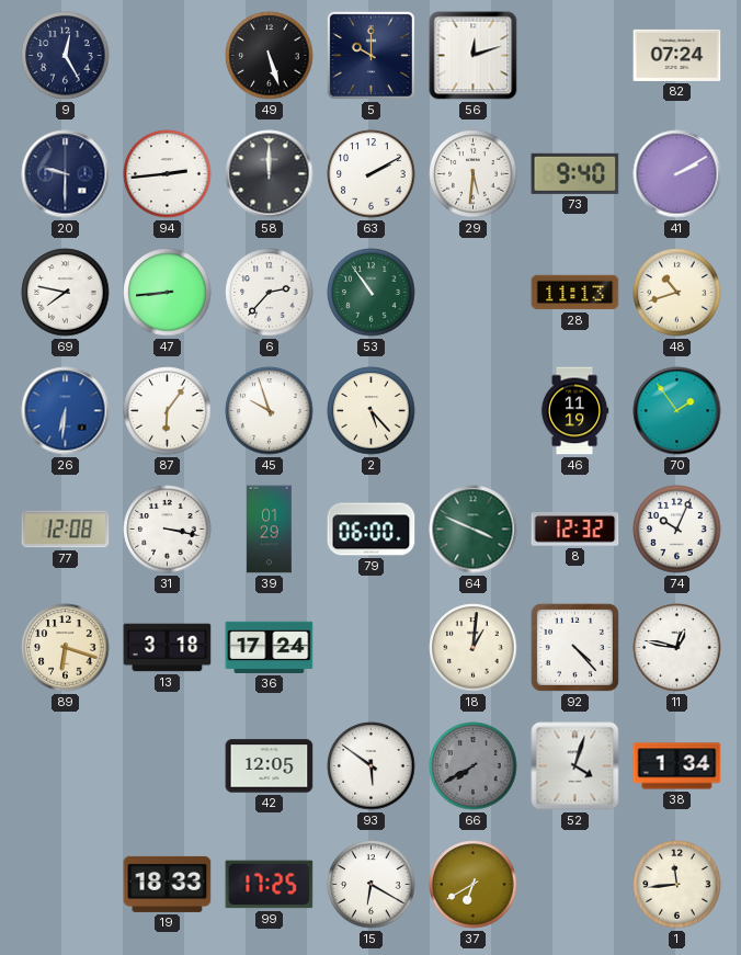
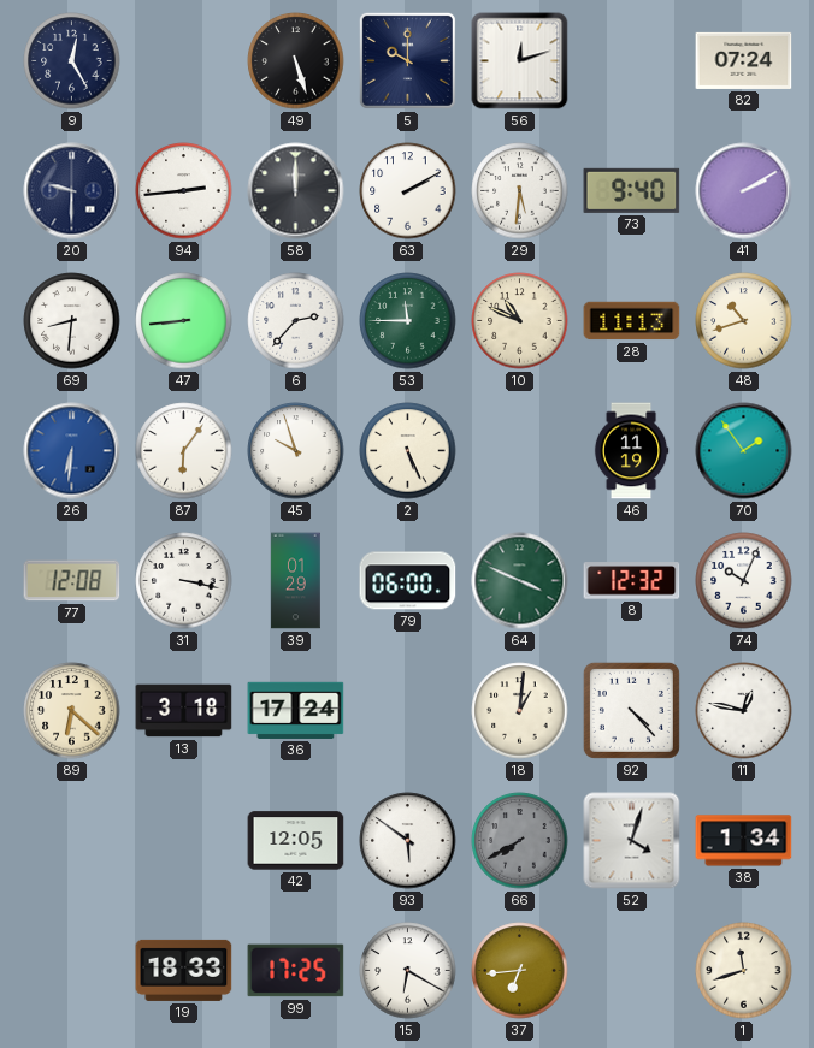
69: 7:47 -> 8:31 (72, 321)
53: 10:54 -> 11:45 (408, 321)
10: none -> 10:49 (520, 321)
2: 5:23 -> 5:26 (408, 451)
89: 6:18 -> 6:22 (72, 711)
37: 6:40 -> 6:44 (520, 971)
1: 11:44 -> 11:42 (744, 971)
